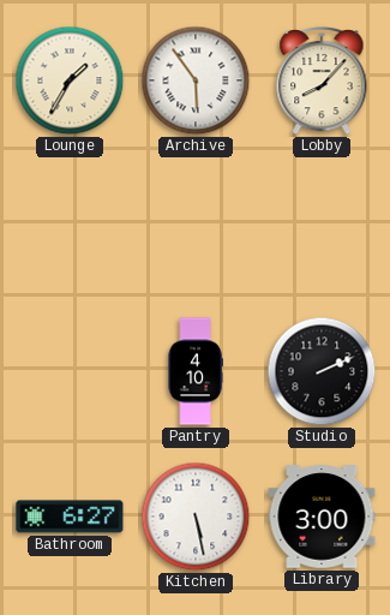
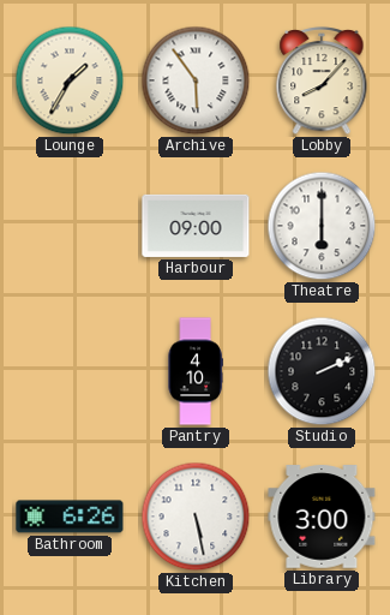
Harbour: none -> 09:00 (196, 226)
Theatre: none -> 6:00 (322, 226)
Bathroom: 6:27 -> 6:26 (70, 517)
